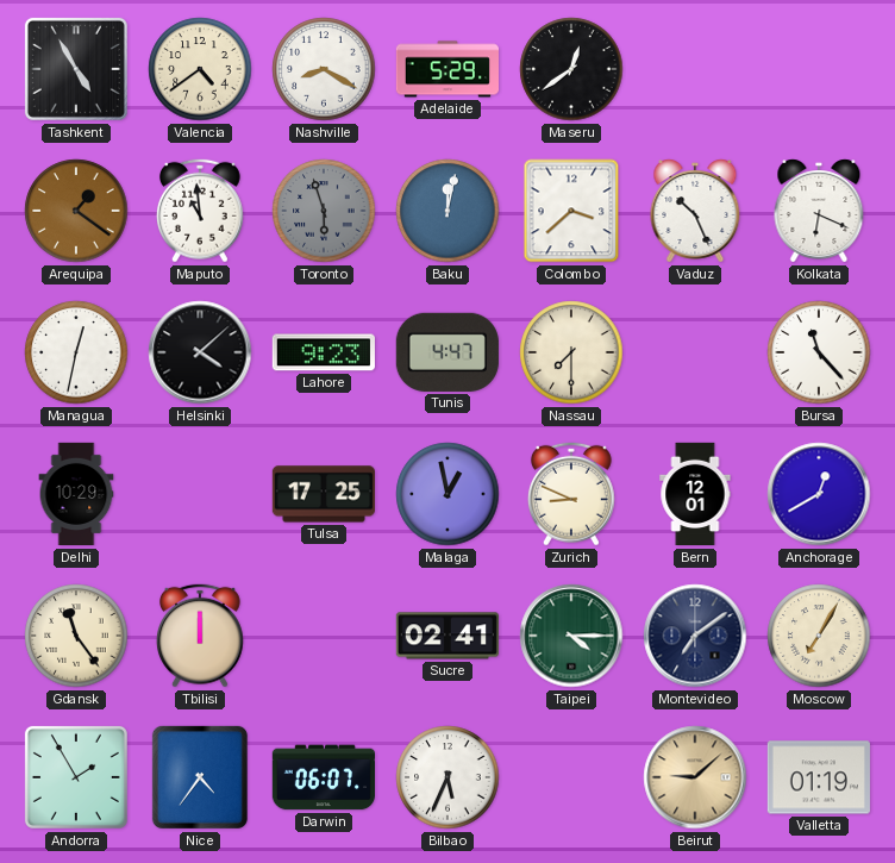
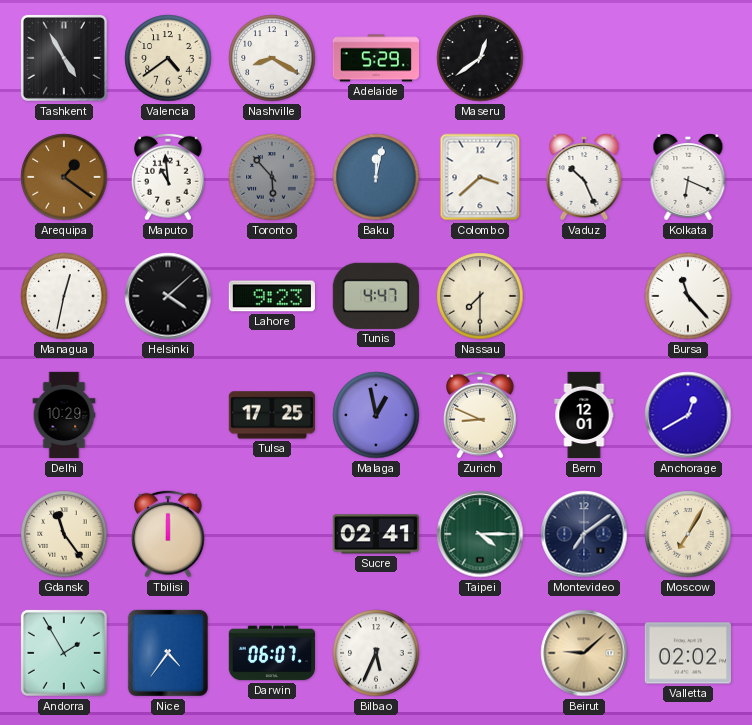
Toronto: 5:57 -> 5:53 (272, 177)
Valletta: 01:19 -> 02:02 (688, 653)
